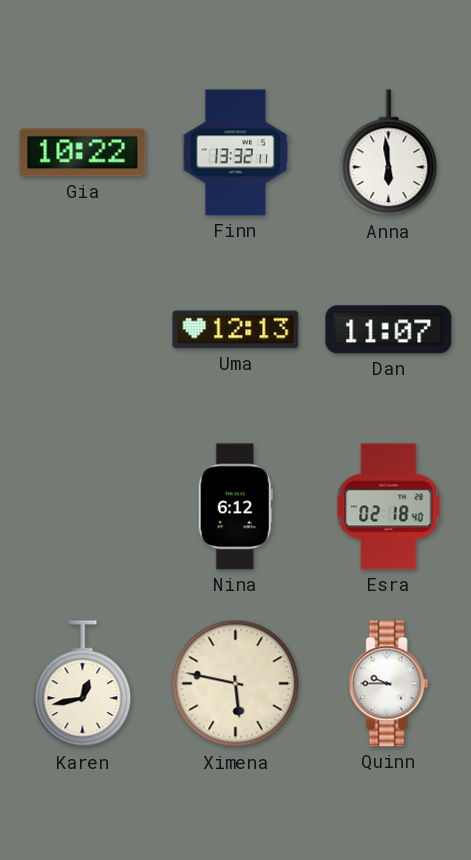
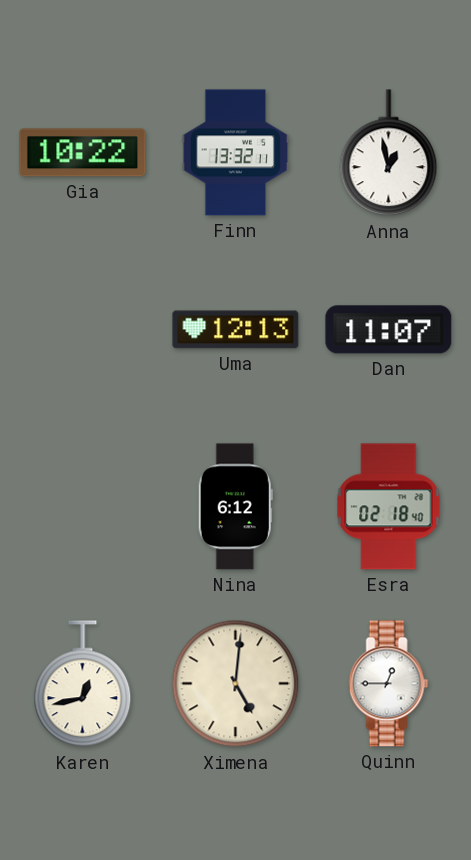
Anna: 5:59 -> 12:58 (389, 153)
Ximena: 5:47 -> 5:01 (236, 684)
Quinn: 9:45 -> 12:45 (389, 684)
